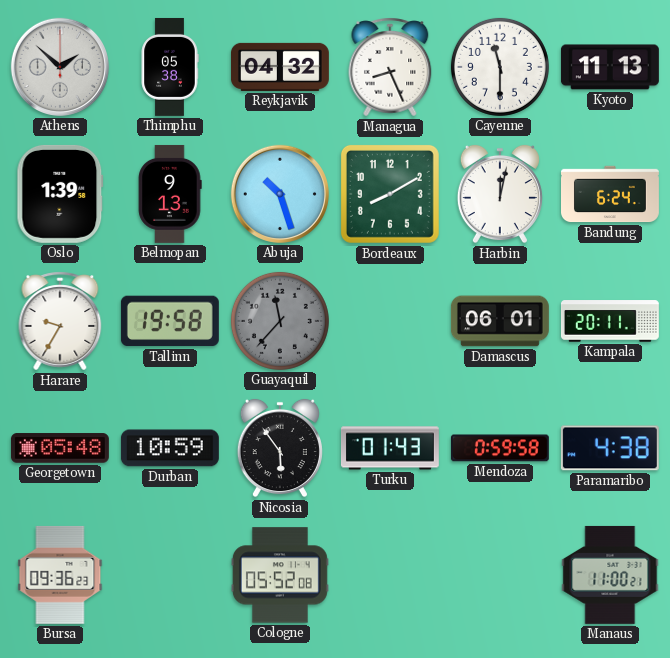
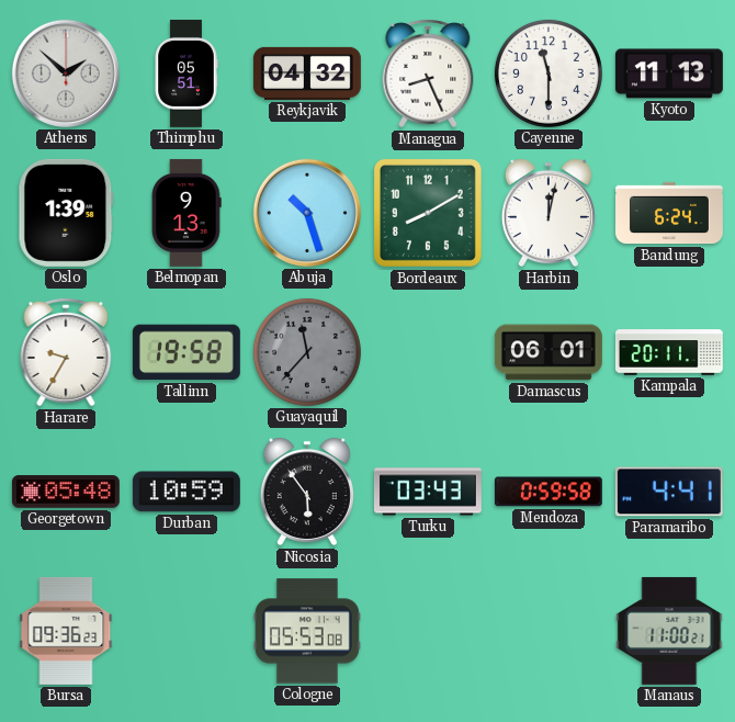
Thimphu: 05:38 -> 05:51 (186, 74)
Turku: 01:43 -> 03:43 (428, 492)
Paramaribo: 4:38 -> 4:41 (669, 492)
Cologne: 05:52 -> 05:53 (307, 631)
